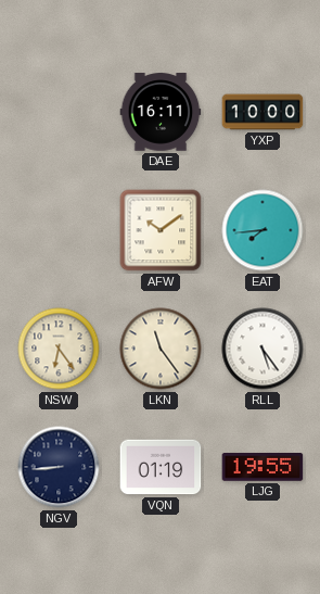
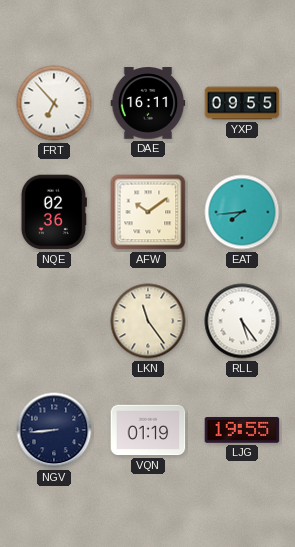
FRT: none -> 6:53 (54, 103)
YXP: 10:00 -> 09:55 (242, 103)
NQE: none -> 02:36 (54, 212)
NSW: 6:24 -> none (59, 349)
